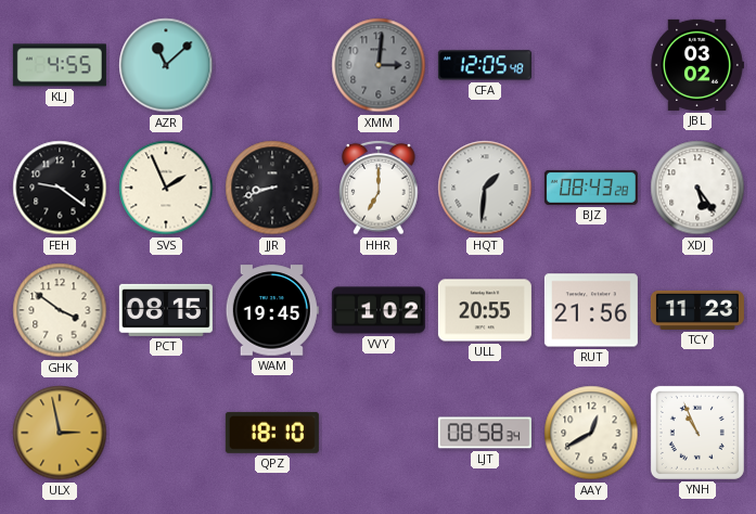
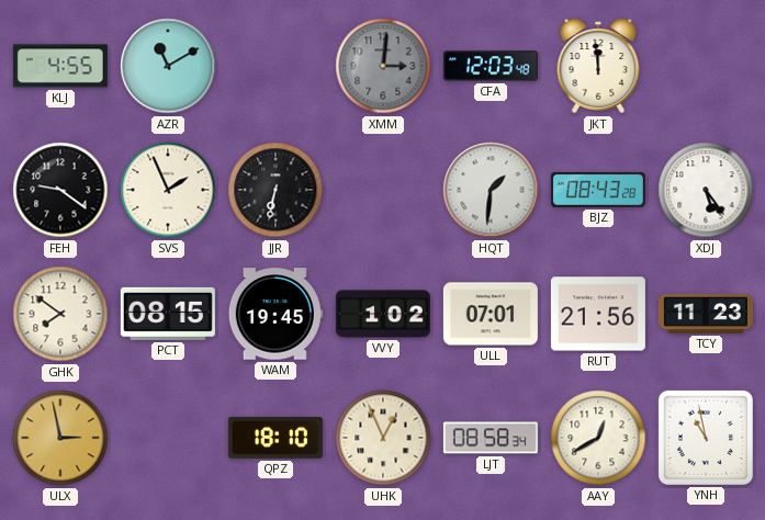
AZR: 11:08 -> 11:10 (168, 66)
CFA: 12:05 -> 12:03 (491, 66)
JKT: none -> 11:59 (598, 66)
JBL: 03:02 -> none (697, 65)
JJR: 8:42 -> 6:32 (275, 190)
HHR: 7:00 -> none (379, 188)
GHK: 3:51 -> 7:51 (60, 314)
ULL: 20:55 -> 07:01 (491, 314)
UHK: none -> 12:56 (383, 438)
YNH: 10:56 -> 10:58 (706, 438)
